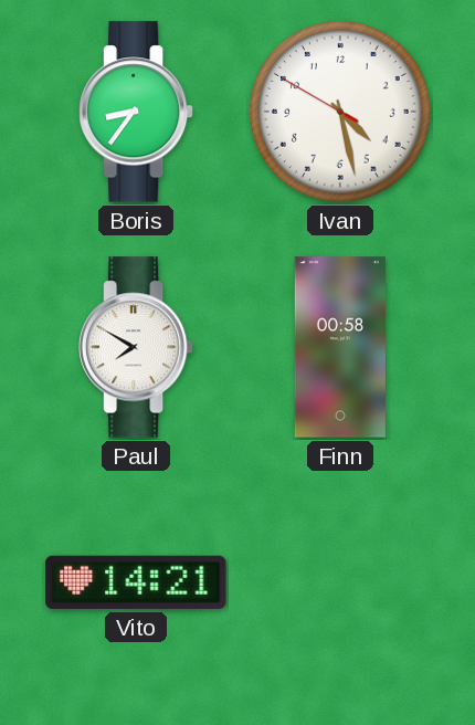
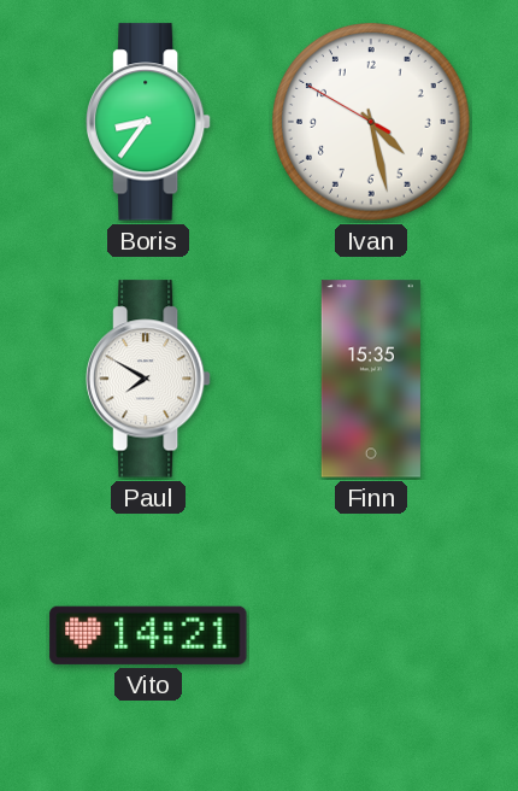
Finn: 00:58 -> 15:35 (371, 379)
